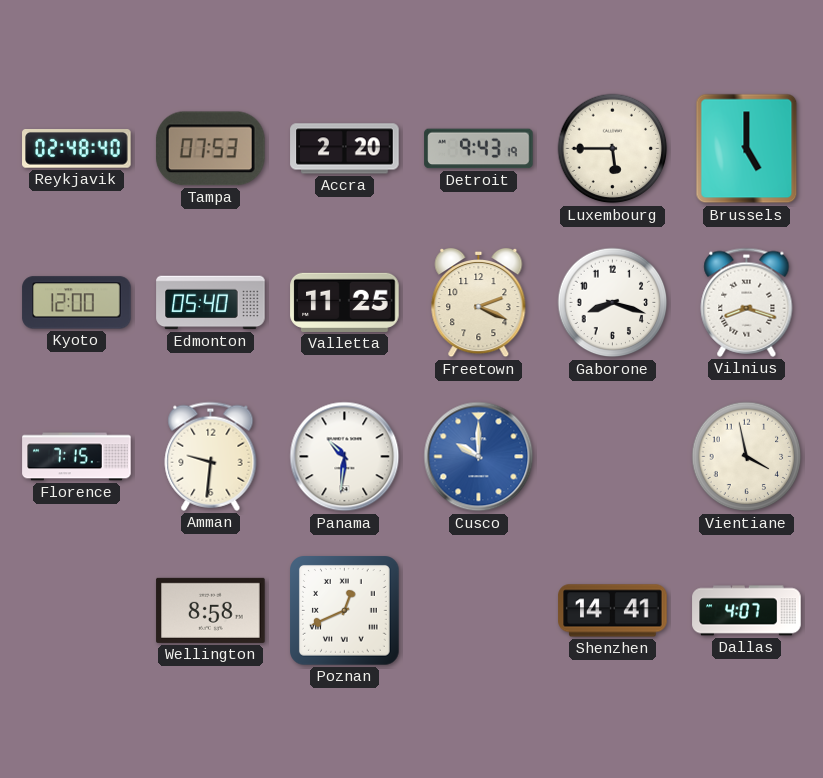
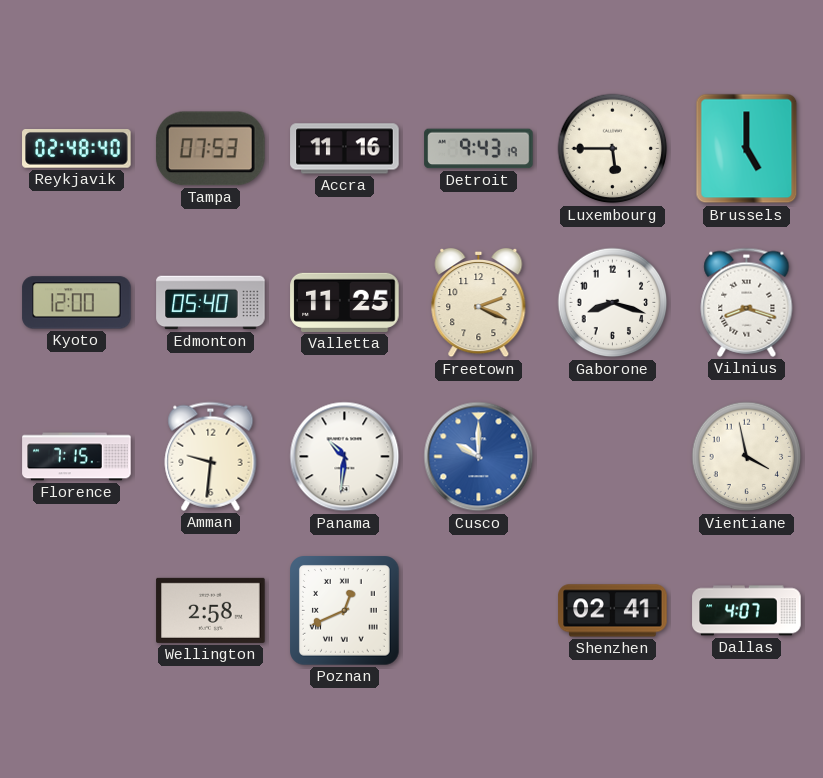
Accra: 2:20 -> 11:16 (345, 149)
Wellington: 8:58 -> 2:58 (211, 610)
Shenzhen: 14:41 -> 02:41 (613, 611)
